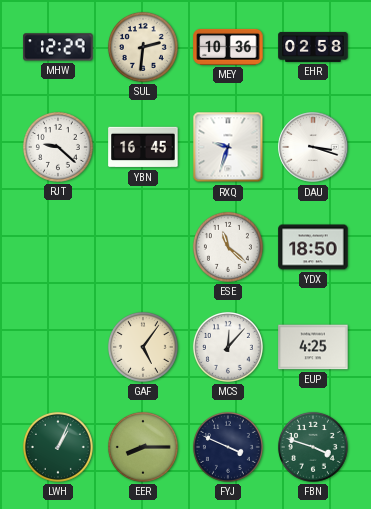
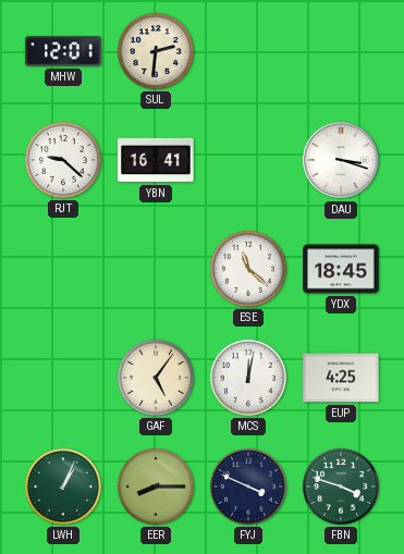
MHW: 12:29 -> 12:01 (63, 51)
MEY: 10:36 -> none (228, 47)
EHR: 02:58 -> none (313, 47)
YBN: 16:45 -> 16:41 (156, 160)
RXQ: 9:33 -> none (228, 147)
YDX: 18:50 -> 18:45 (341, 269)
MCS: 12:07 -> 12:02 (248, 378)
